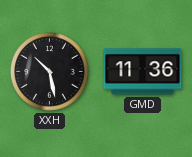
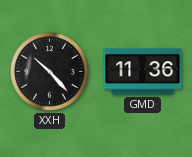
XXH: 10:28 -> 10:23 (50, 72)
